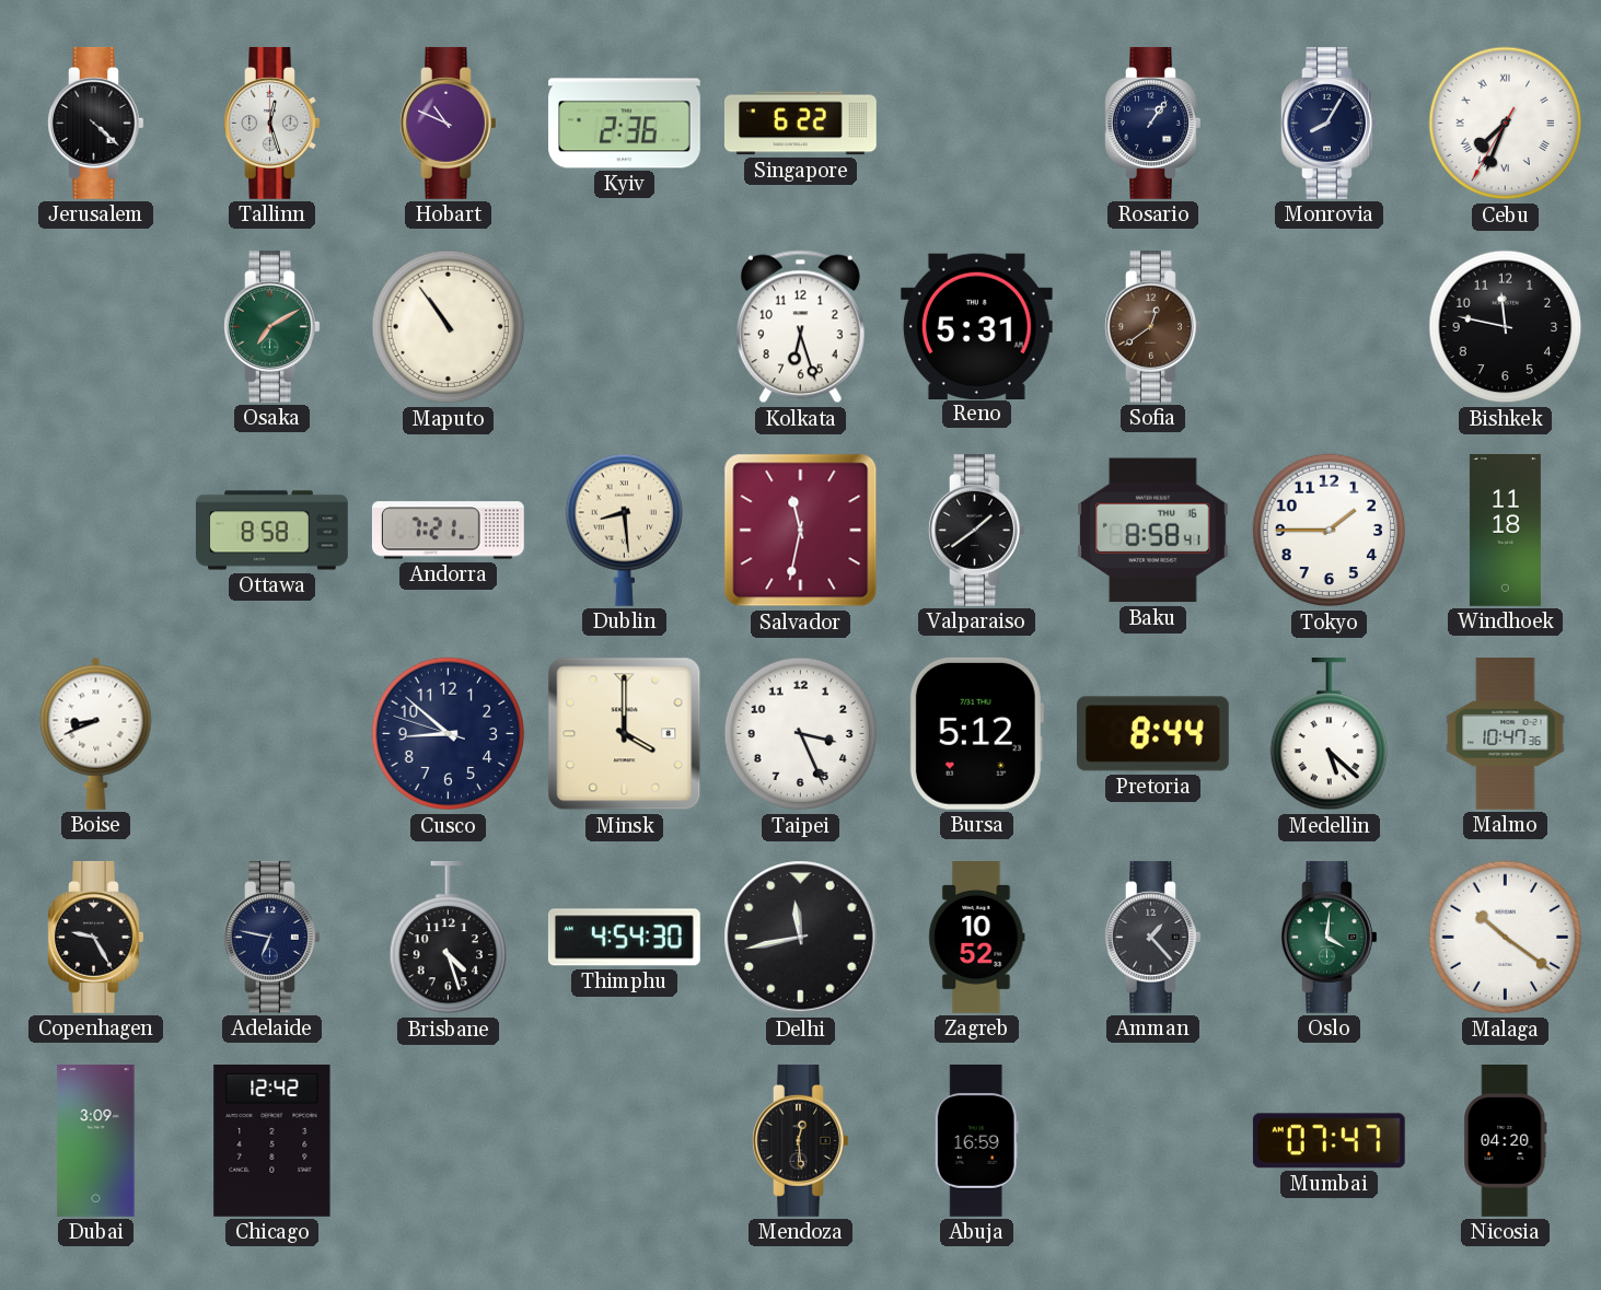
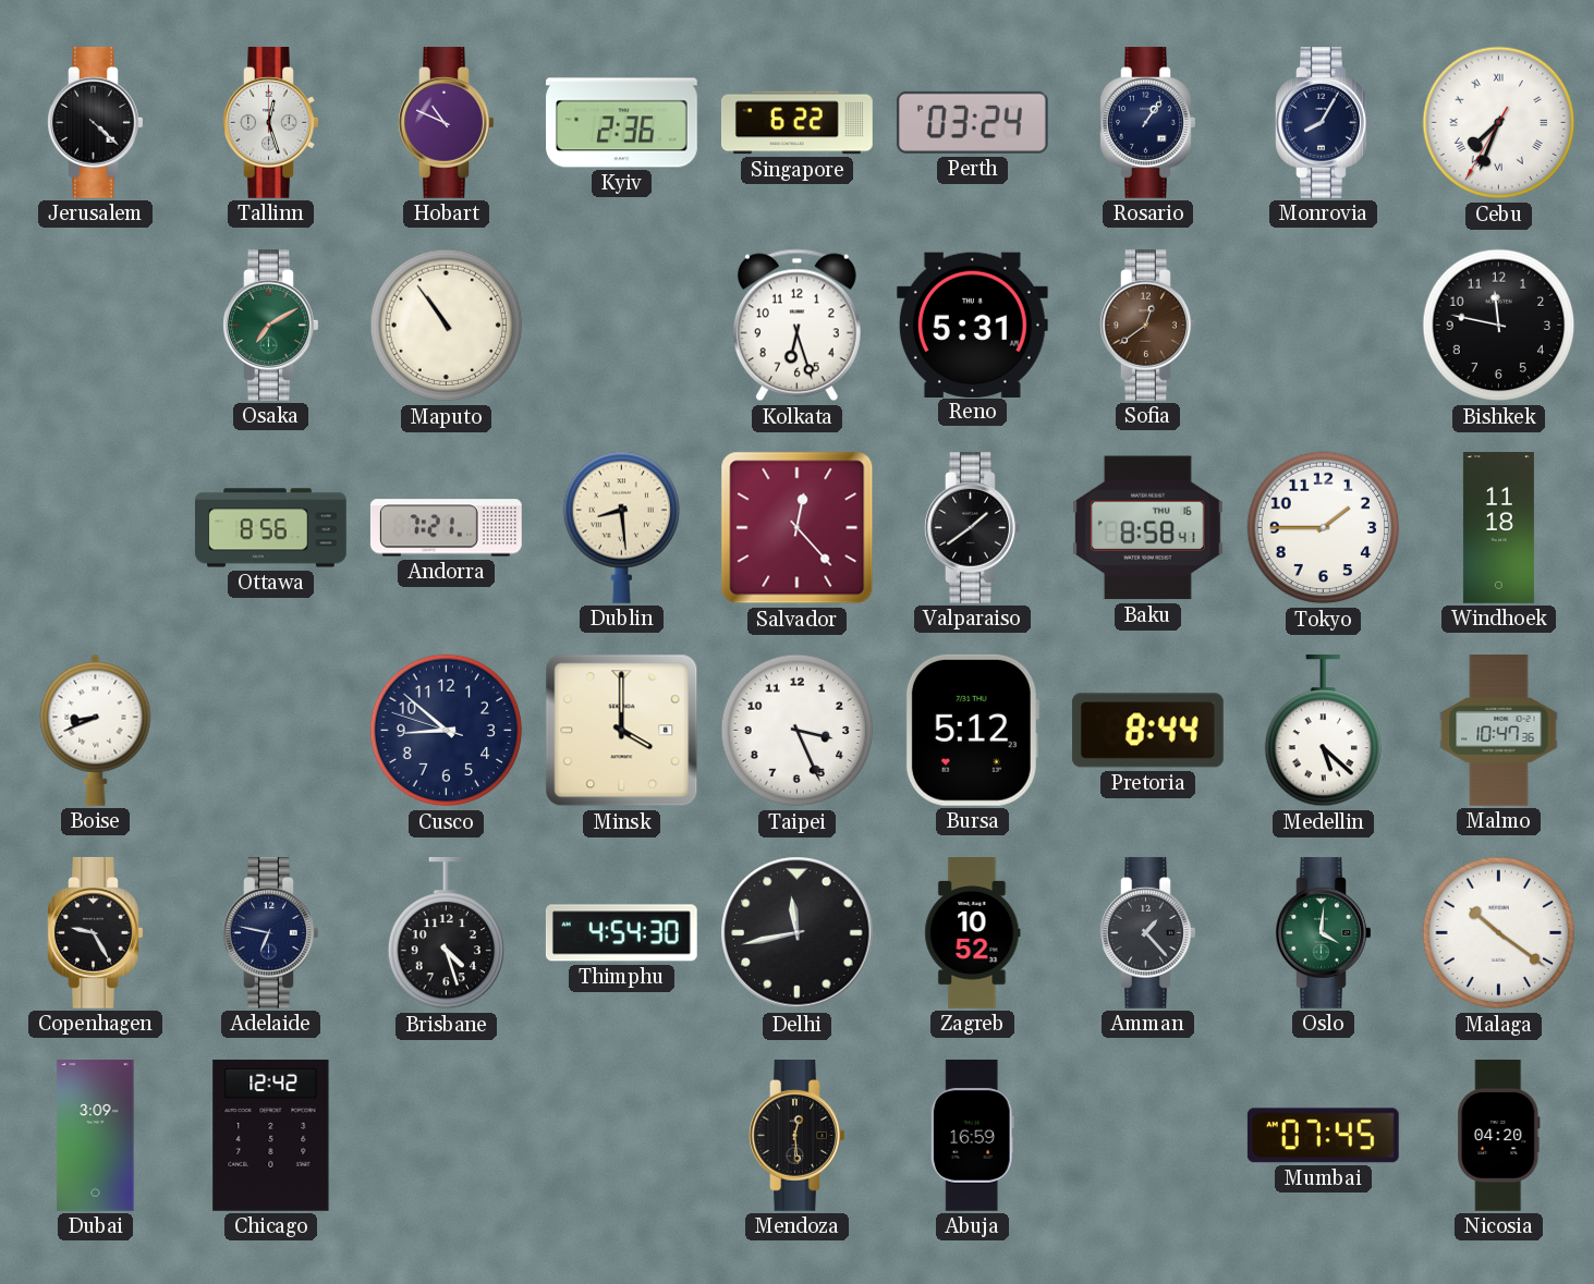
Perth: none -> 03:24 (972, 122)
Ottawa: 8:58 -> 8:56 (271, 528)
Salvador: 11:32 -> 12:23 (798, 528)
Mumbai: 07:47 -> 07:45 (1323, 1136)
